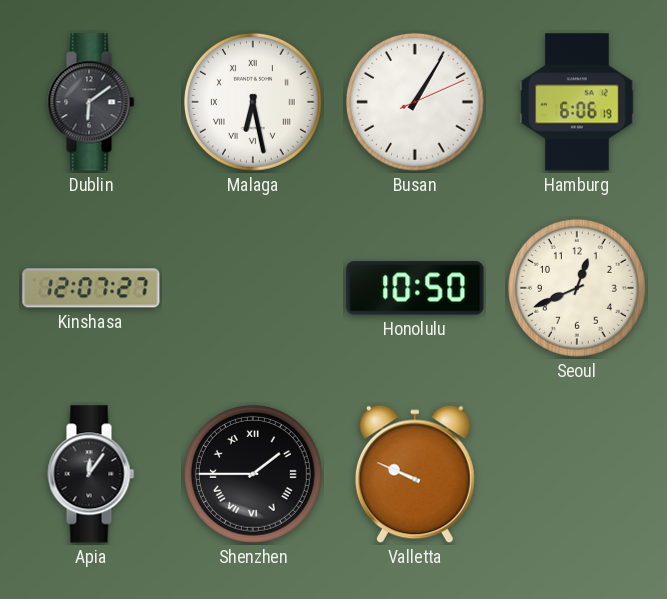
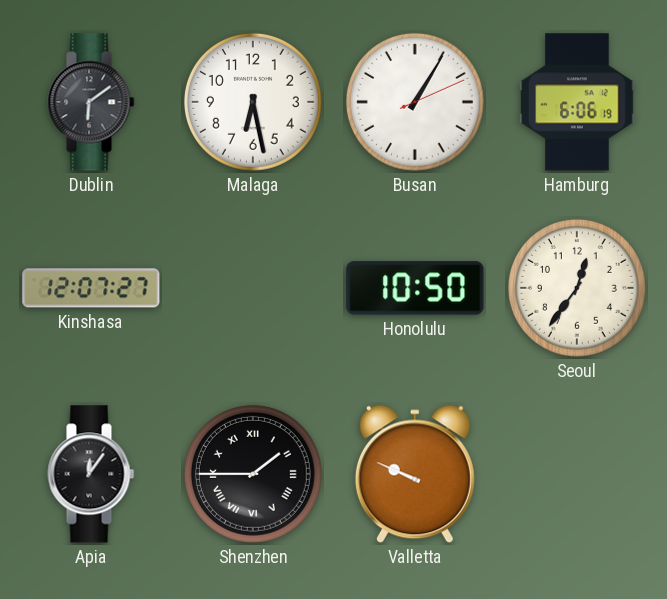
Malaga numerals: Roman -> Arabic (253, 102)
Seoul: 12:41 -> 12:36 (577, 288)
